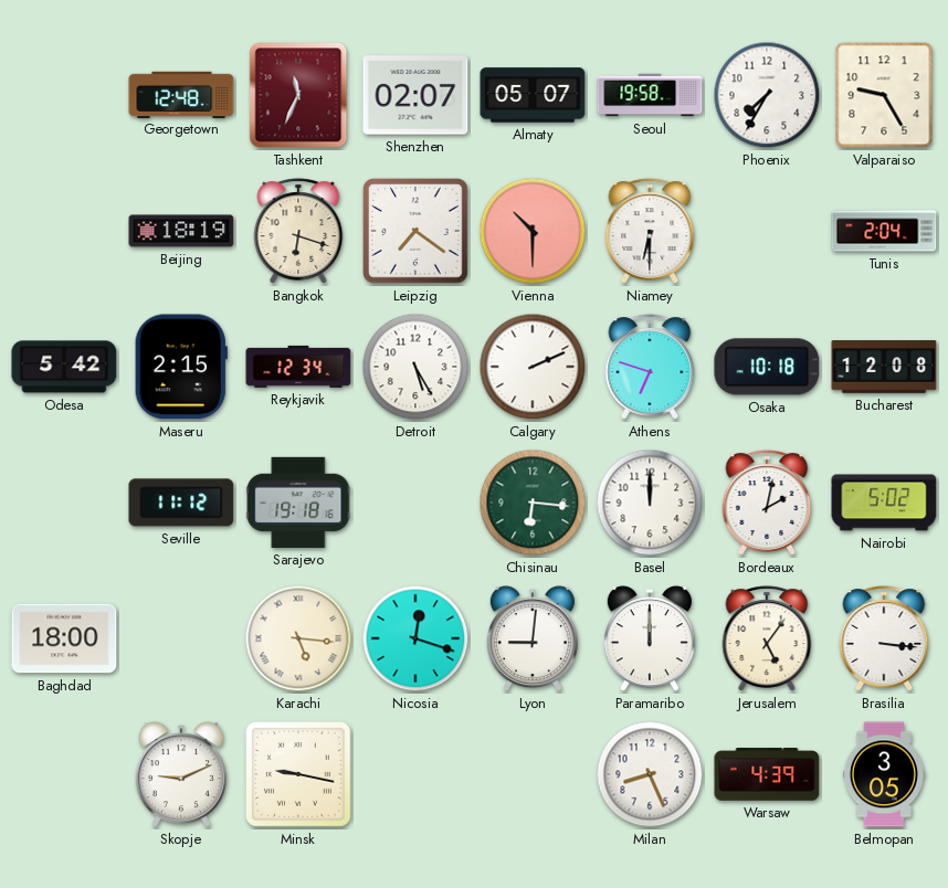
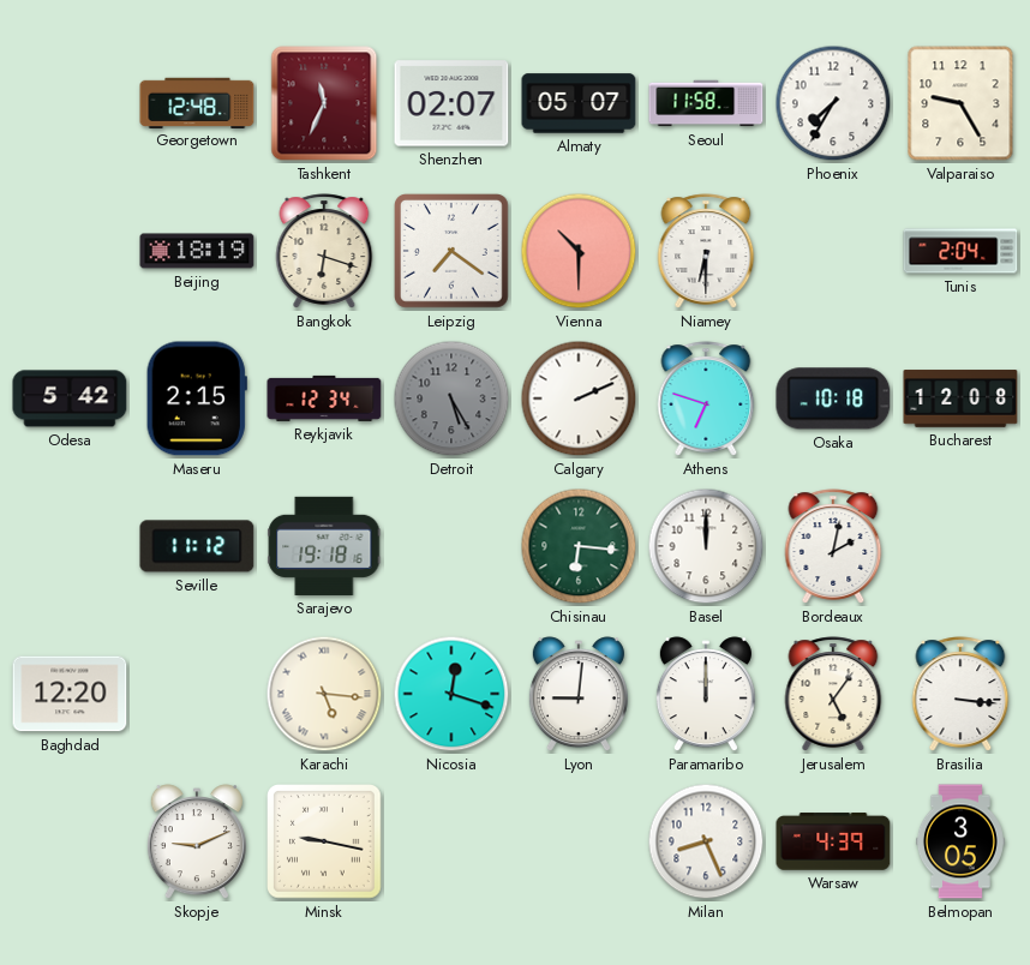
Seoul: 19:58 -> 11:58 (706, 103)
Detroit dial: white -> grey (451, 398)
Nairobi: 5:02 -> none (884, 503)
Baghdad: 18:00 -> 12:20 (70, 694)
